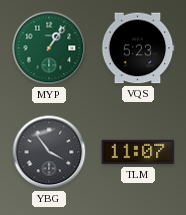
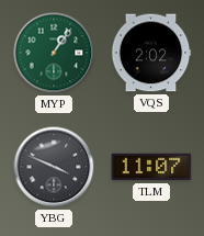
VQS: 5:23 -> 2:02 (151, 53)
YBG: 3:54 -> 3:49 (54, 167)
